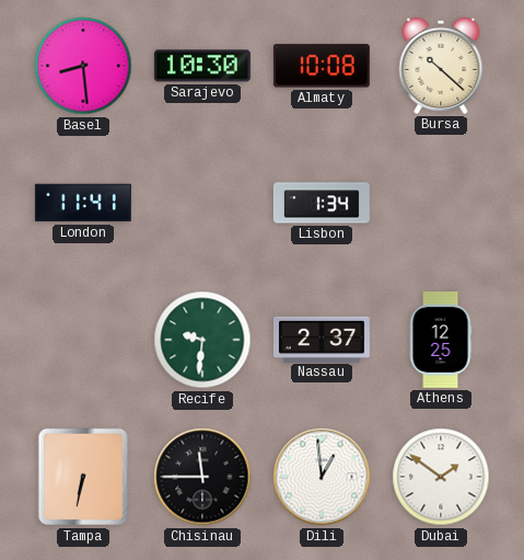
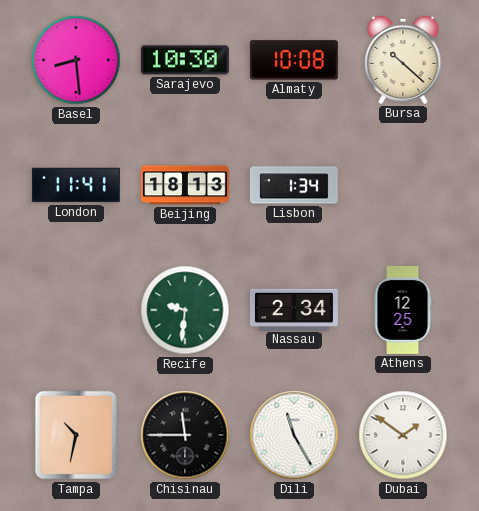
Beijing: none -> 18:13 (185, 185)
Nassau: 2:37 -> 2:34 (294, 309)
Tampa: 6:32 -> 10:32 (75, 435)
Dili: 12:59 -> 11:25 (294, 435)
